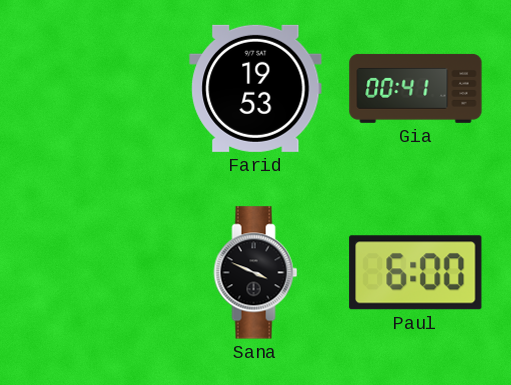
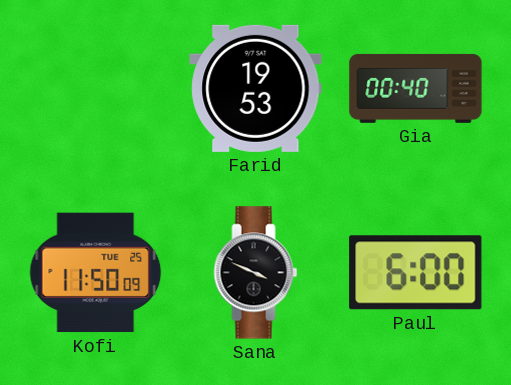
Gia: 00:41 -> 00:40 (416, 88)
Kofi: none -> 11:50 (96, 273)
